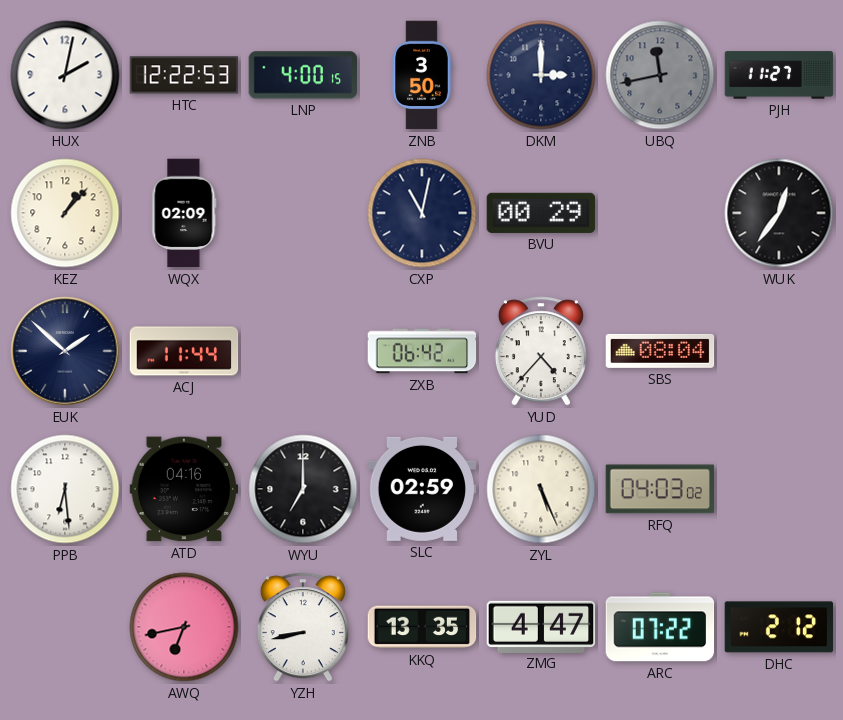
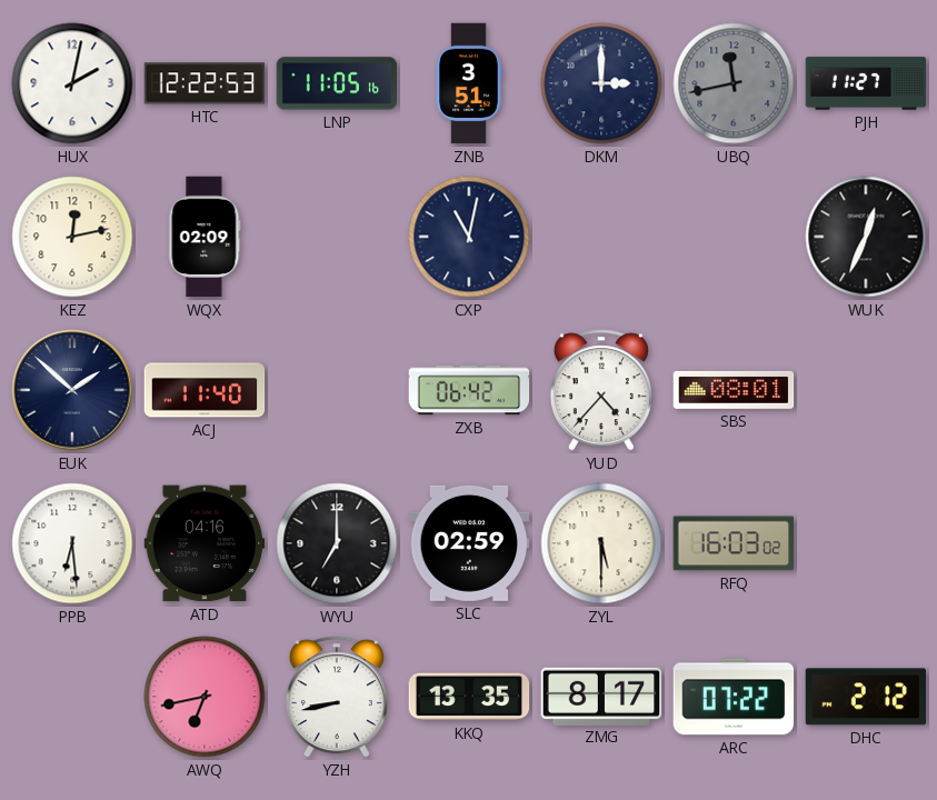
LNP: 4:00 -> 11:05 (337, 83)
ZNB: 3:50 -> 3:51 (469, 83)
KEZ: 1:07 -> 12:13 (72, 237)
BVU: 00:29 -> none (541, 213)
WUK: 12:36 -> 12:34 (866, 237)
ACJ: 11:44 -> 11:40 (205, 390)
SBS: 08:04 -> 08:01 (734, 390)
ZYL: 5:26 -> 5:30 (601, 543)
RFQ: 04:03 -> 16:03 (734, 543)
ZMG: 4:47 -> 8:17 (601, 696)
